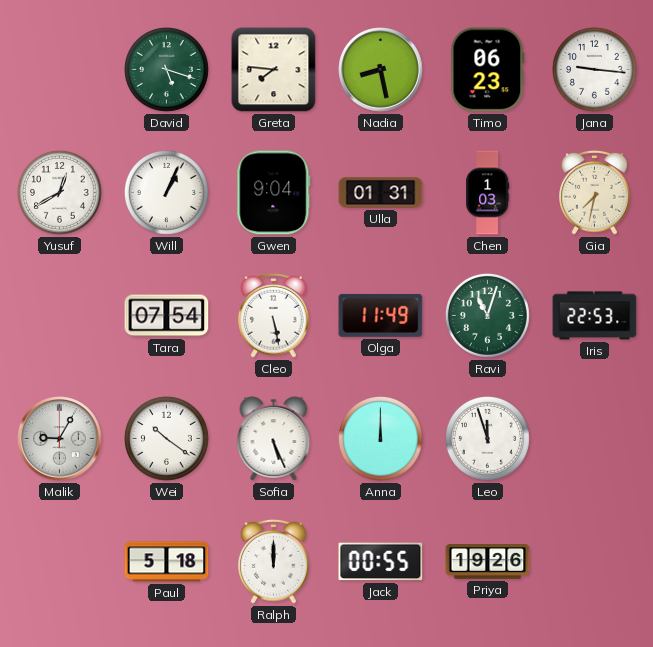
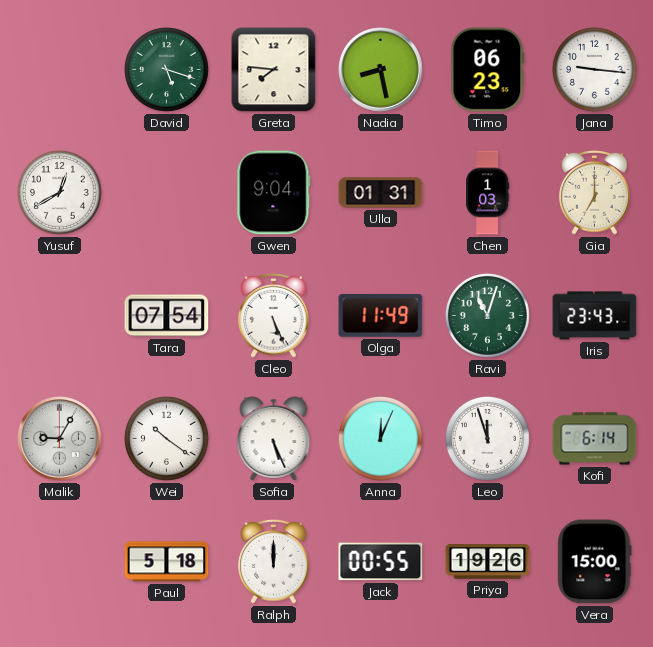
Will: 1:04 -> none (166, 192)
Gia: 7:32 -> 7:00 (595, 193)
Cleo: 5:28 -> 5:26 (274, 316)
Iris: 22:53 -> 23:43 (595, 316)
Anna: 12:00 -> 12:04 (380, 438)
Kofi: none -> 6:14 (595, 439)
Vera: none -> 15:00 (595, 562)
